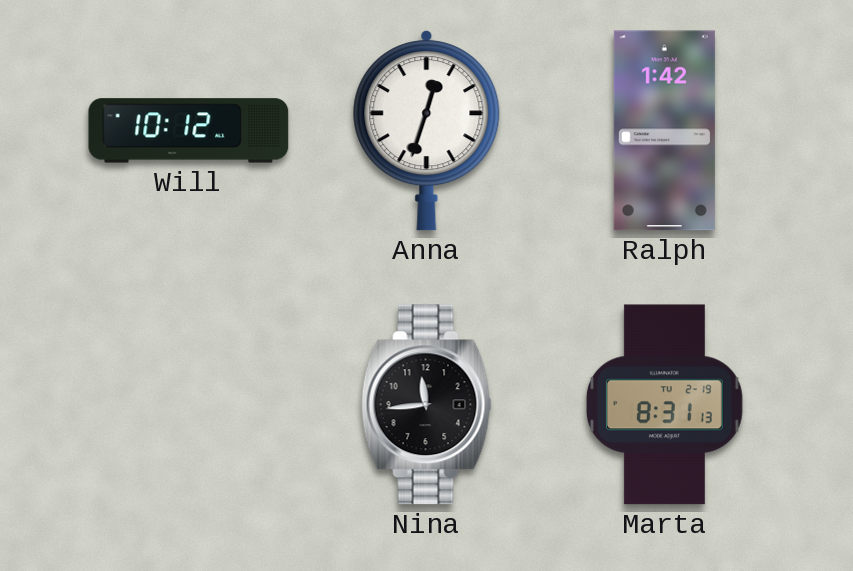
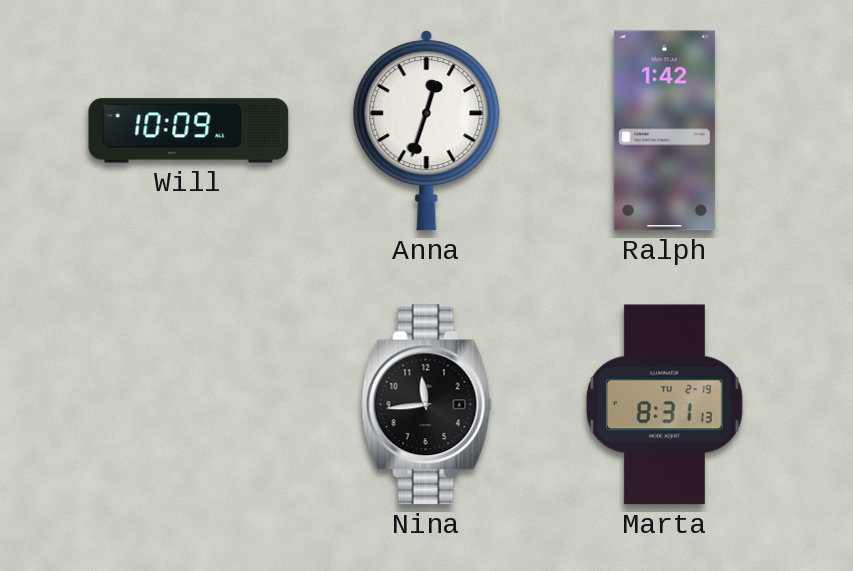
Will: 10:12 -> 10:09 (189, 131)
